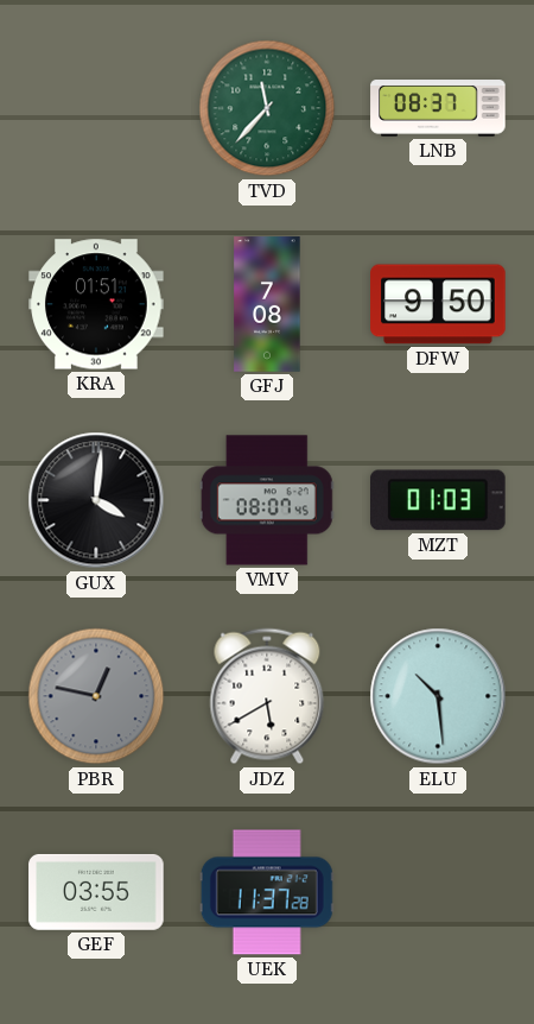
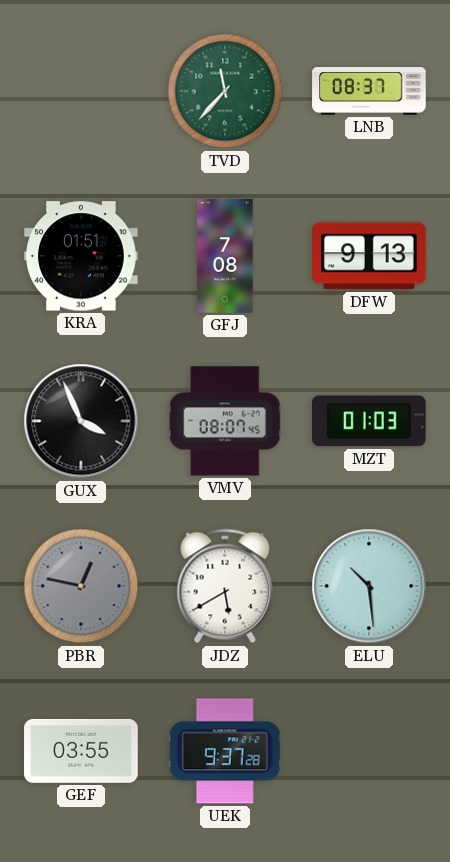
DFW: 9:50 -> 9:13 (369, 256)
GUX: 4:01 -> 3:56 (81, 421)
UEK: 11:37 -> 9:37 (225, 751)
